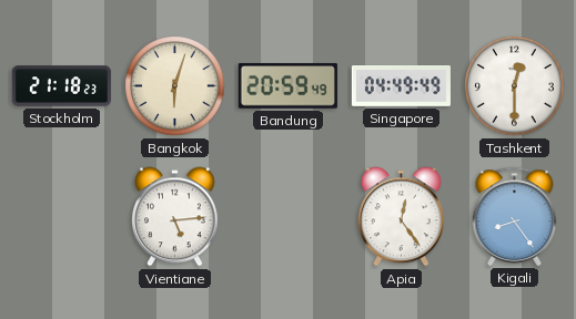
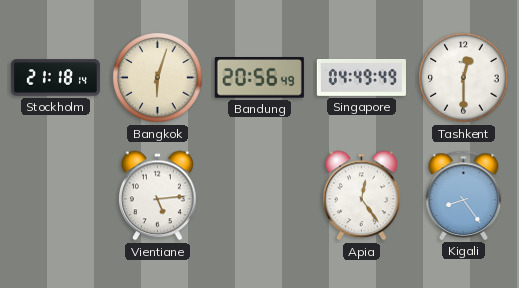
Stockholm: 21:18:23 -> 21:18:14 (55, 78)
Bandung: 20:59 -> 20:56 (259, 78)
